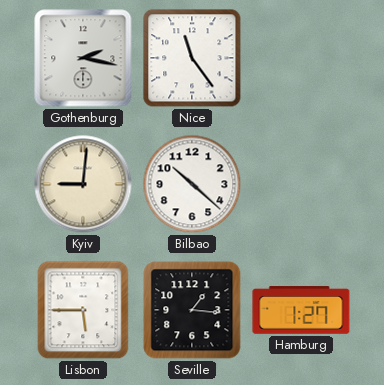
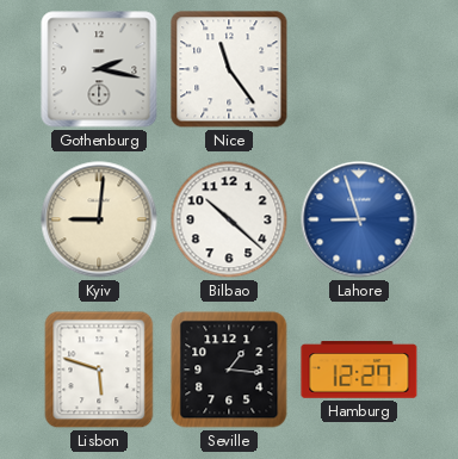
Lahore: none -> 8:57 (359, 219)
Lisbon: 5:45 -> 5:48 (99, 370)
Hamburg: 1:27 -> 12:27 (359, 370)
